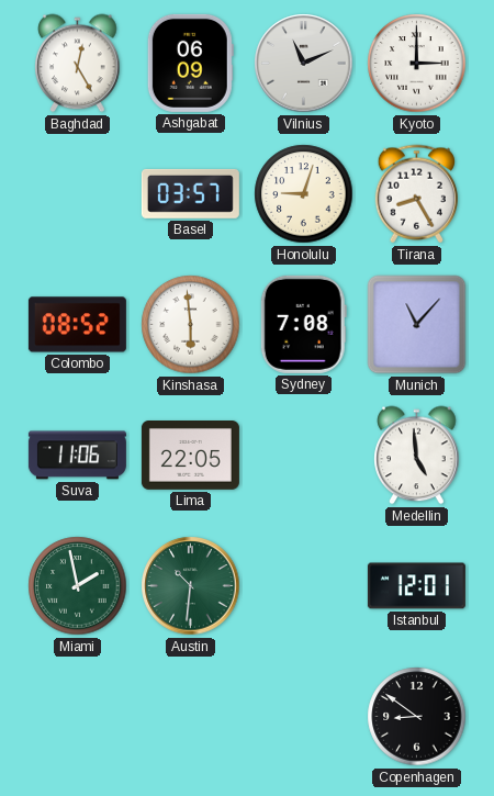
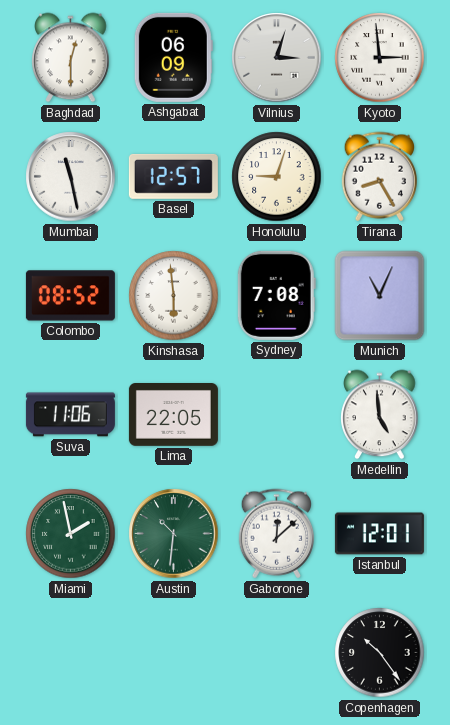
Baghdad: 12:25 -> 12:30 (71, 58)
Vilnius: 11:11 -> 3:03 (277, 58)
Kyoto: 3:00 -> 2:59 (380, 58)
Mumbai: none -> 11:28 (71, 177)
Basel: 03:57 -> 12:57 (173, 176)
Munich: 11:07 -> 11:04 (380, 296)
Gaborone: none -> 12:08 (276, 534)
Copenhagen: 8:51 -> 10:24 (380, 653)
